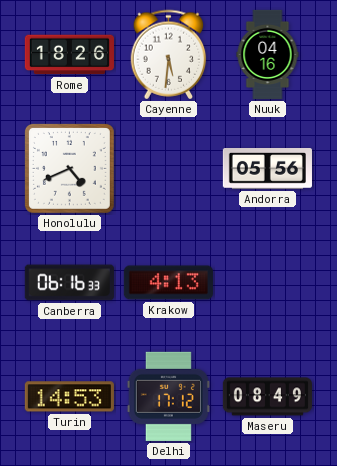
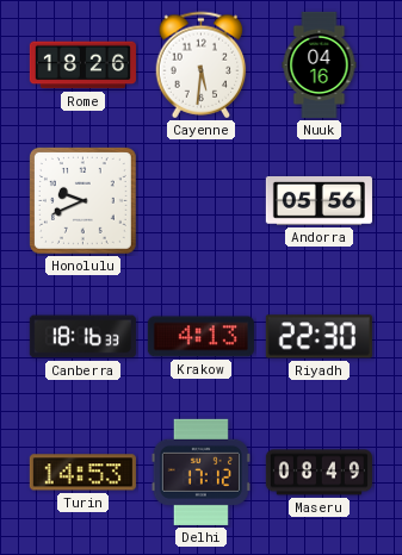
Honolulu: 4:41 -> 9:41 (82, 200)
Canberra: 06:16 -> 18:16 (82, 337)
Riyadh: none -> 22:30 (318, 337)
